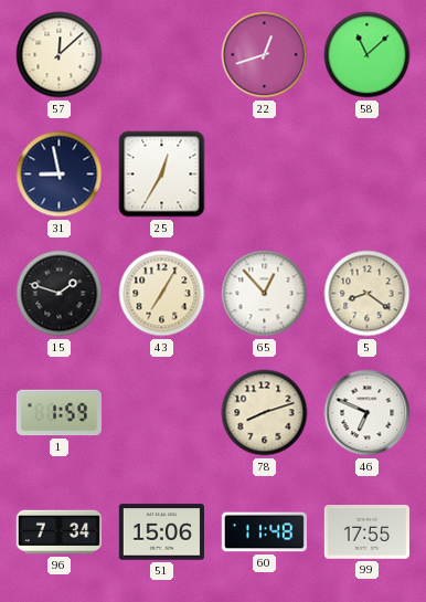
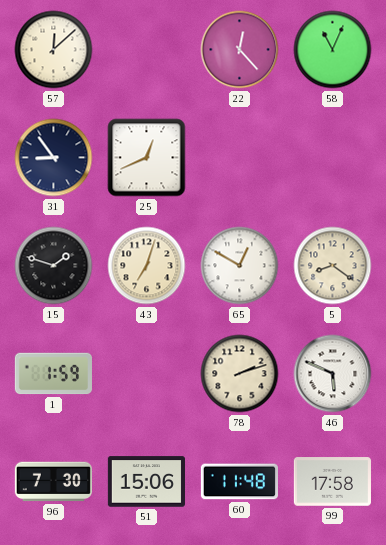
22: 12:42 -> 12:23 (240, 50)
58: 11:08 -> 11:04 (333, 50)
31: 8:58 -> 8:54 (54, 158)
25: 12:35 -> 12:41 (147, 158)
43: 7:05 -> 7:03 (147, 266)
65: 12:53 -> 12:50 (240, 266)
78: 8:12 -> 2:12 (240, 374)
46: 6:49 -> 5:49 (333, 374)
96: 7:34 -> 7:30 (53, 482)
99: 17:55 -> 17:58 (332, 482)
